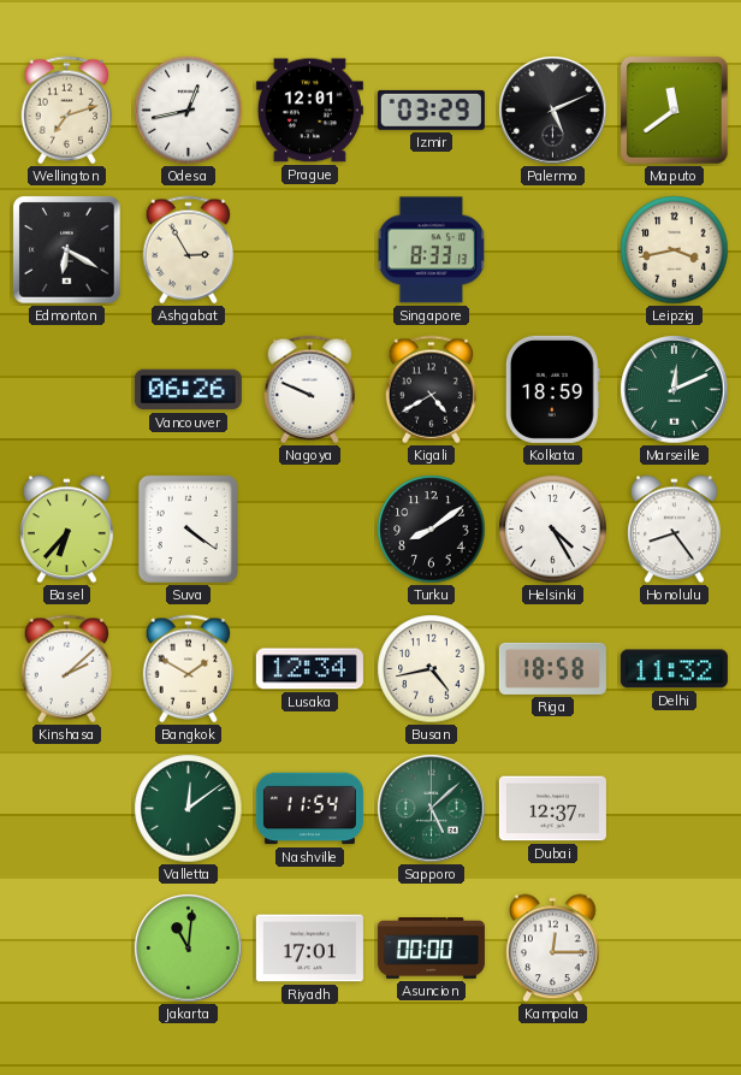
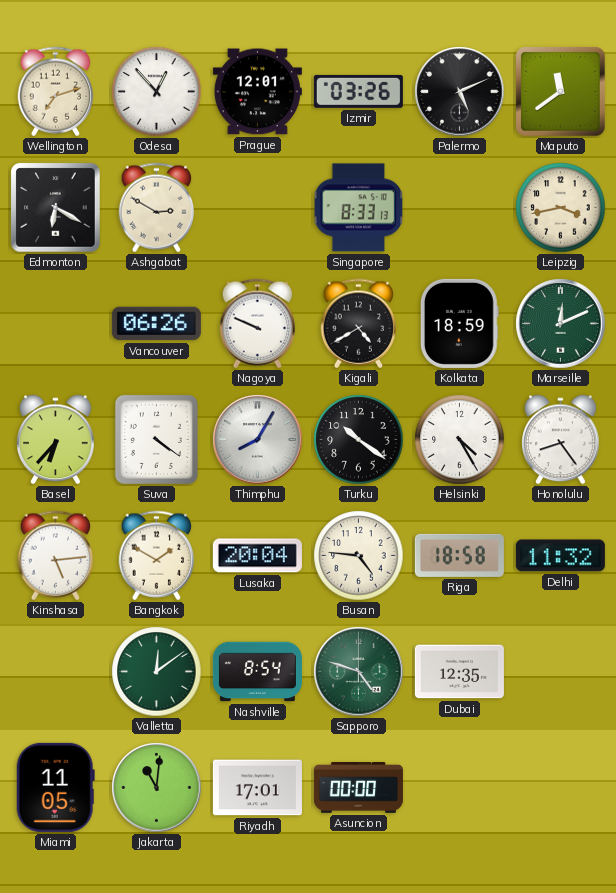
Odesa: 12:43 -> 12:53 (157, 92)
Izmir: 03:29 -> 03:26 (358, 91)
Ashgabat: 2:55 -> 2:50 (157, 208)
Thimphu: none -> 8:05 (258, 440)
Turku: 8:09 -> 10:21 (359, 440)
Kinshasa: 2:08 -> 5:14 (56, 556)
Lusaka: 12:34 -> 20:04 (257, 556)
Busan: 4:43 -> 4:46 (359, 556)
Nashville: 11:54 -> 8:54 (257, 672)
Sapporo: 5:08 -> 4:48 (359, 672)
Dubai: 12:37 -> 12:35 (459, 672)
Miami: none -> 11:05 (55, 787)
Kampala: 12:15 -> none (553, 949)
